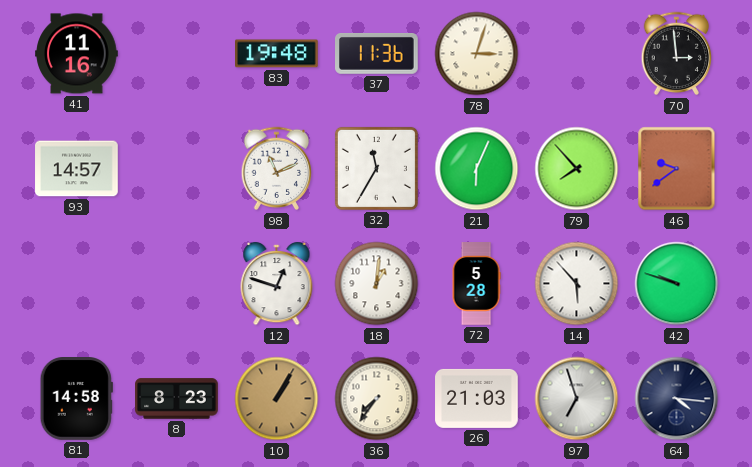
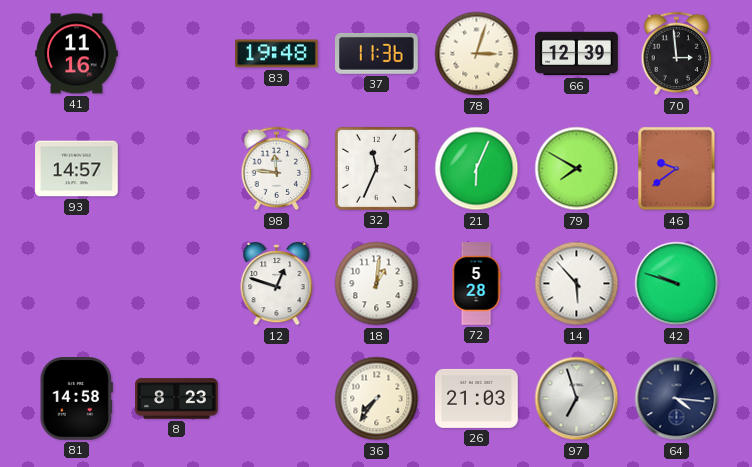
66: none -> 12:39 (577, 54)
98: 11:11 -> 11:46 (277, 169)
32: 11:35 -> 11:34 (376, 168)
79: 7:53 -> 7:50 (577, 169)
10: 1:05 -> none (277, 399)
